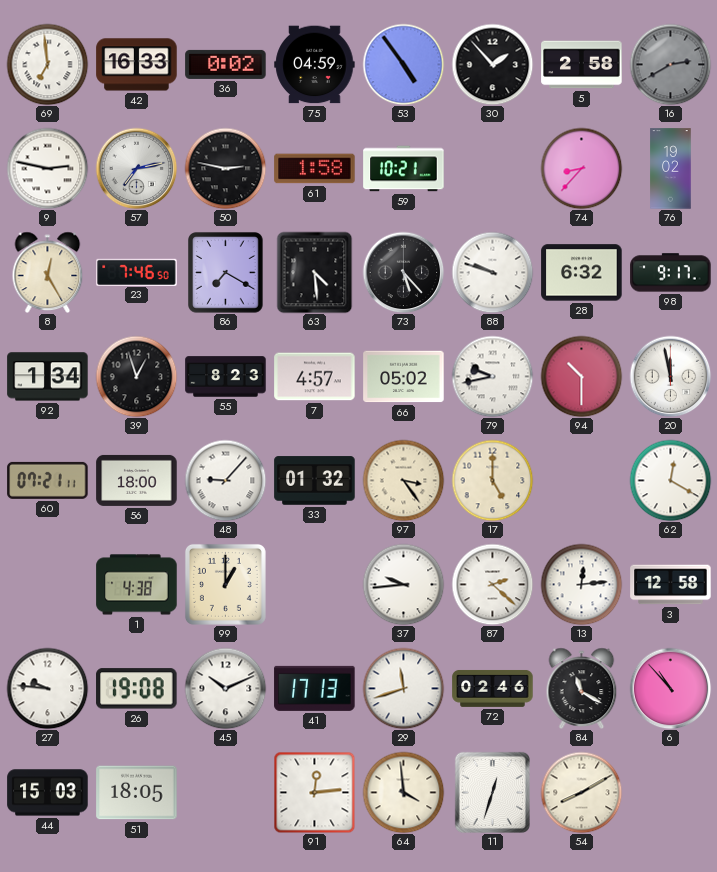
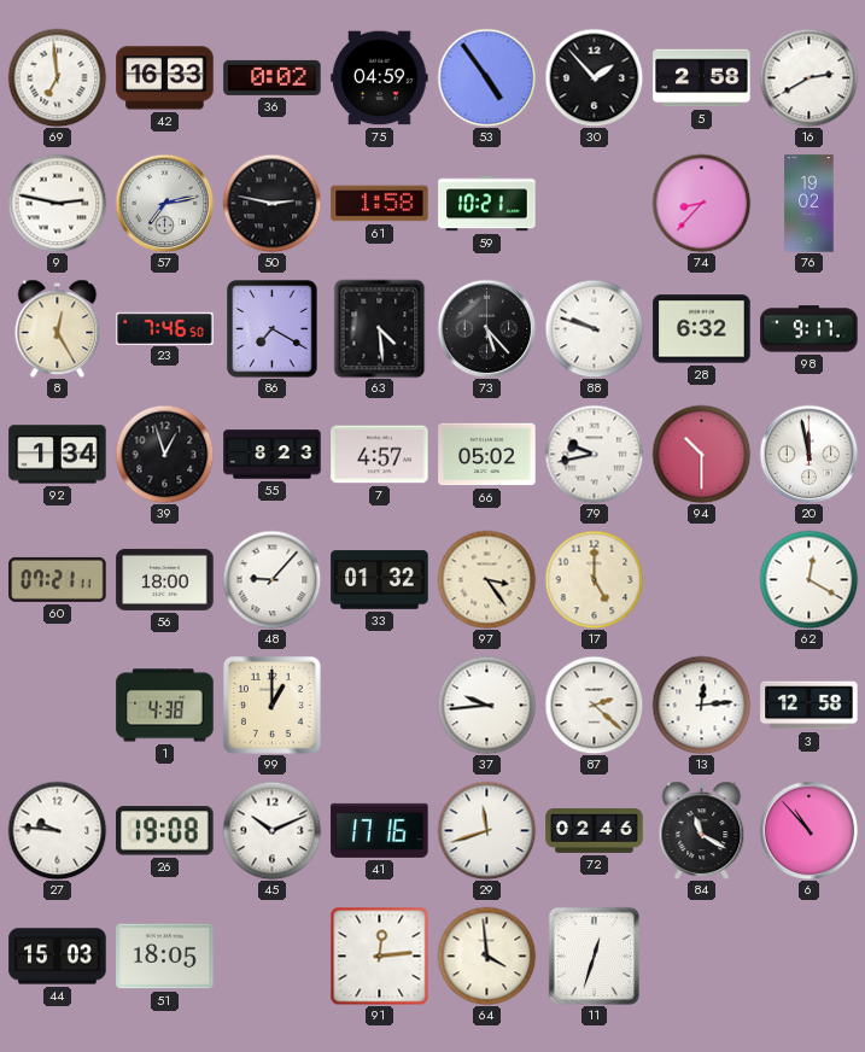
16 dial: grey -> white (808, 77)
41: 17:13 -> 17:16 (380, 830)
54: 8:10 -> none (581, 792)
